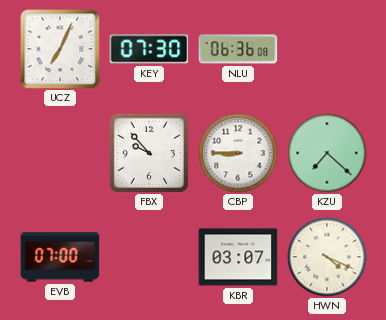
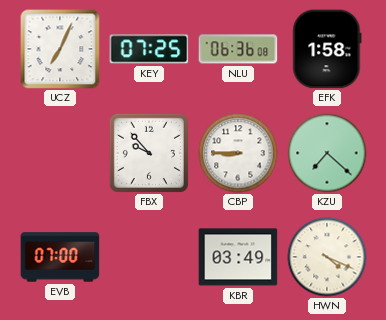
KEY: 07:30 -> 07:25 (149, 49)
EFK: none -> 1:58 (327, 49)
KBR: 03:07 -> 03:49 (238, 257)
